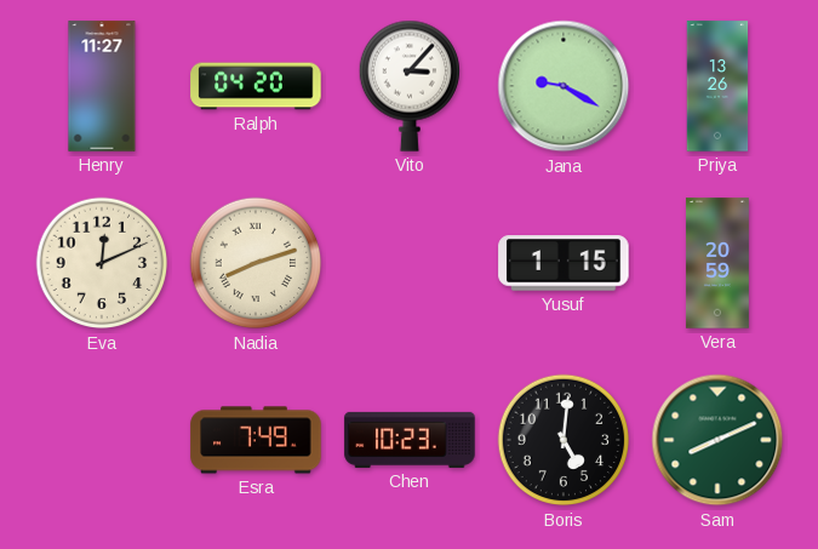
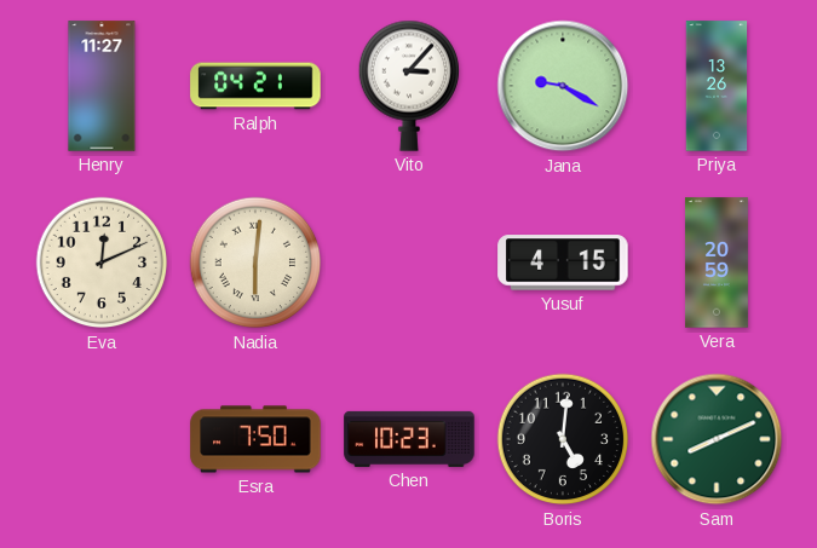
Ralph: 04:20 -> 04:21 (255, 86)
Nadia: 8:12 -> 6:01 (255, 263)
Yusuf: 1:15 -> 4:15 (563, 263)
Esra: 7:49 -> 7:50 (255, 439)
